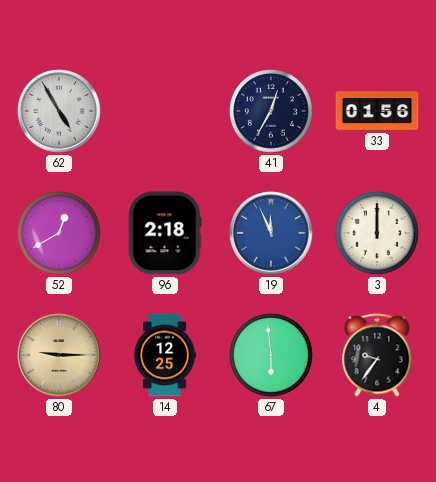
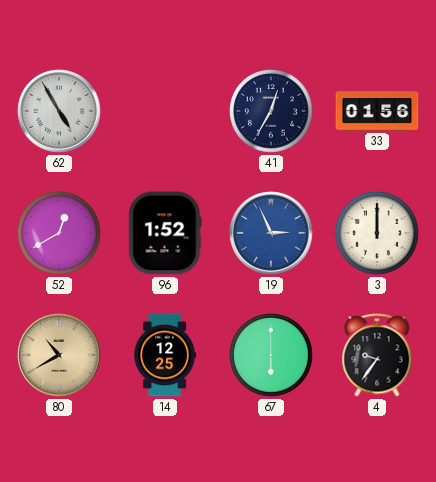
96: 2:18 -> 1:52 (165, 233)
19: 11:56 -> 2:56 (271, 233)
80: 9:15 -> 10:40 (59, 355)
67: 5:59 -> 6:00 (271, 355)
